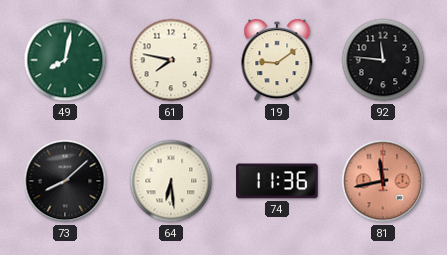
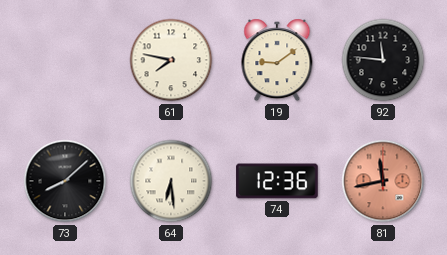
49: 8:02 -> none (65, 60)
74: 11:36 -> 12:36 (277, 181)
